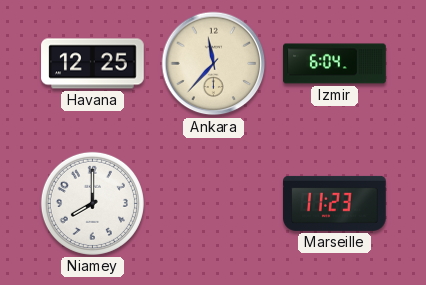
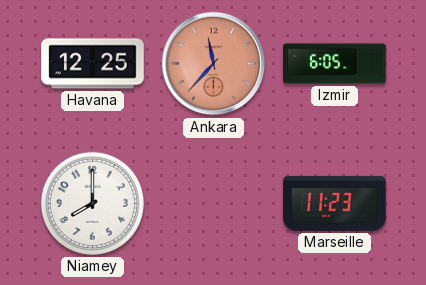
Ankara dial: cream -> salmon (214, 64)
Izmir: 6:04 -> 6:05 (335, 64)
